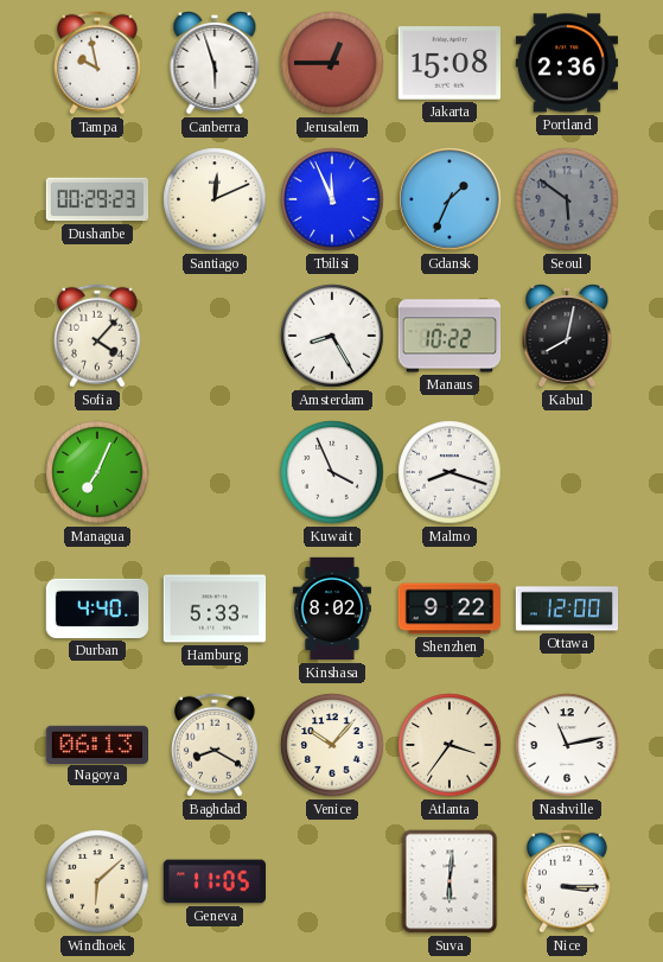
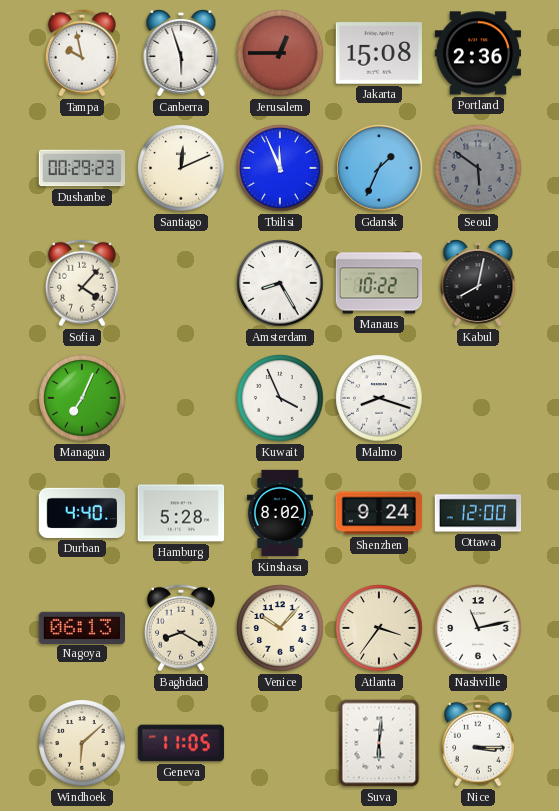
Hamburg: 5:33 -> 5:28 (181, 513)
Shenzhen: 9:22 -> 9:24 (379, 513)
